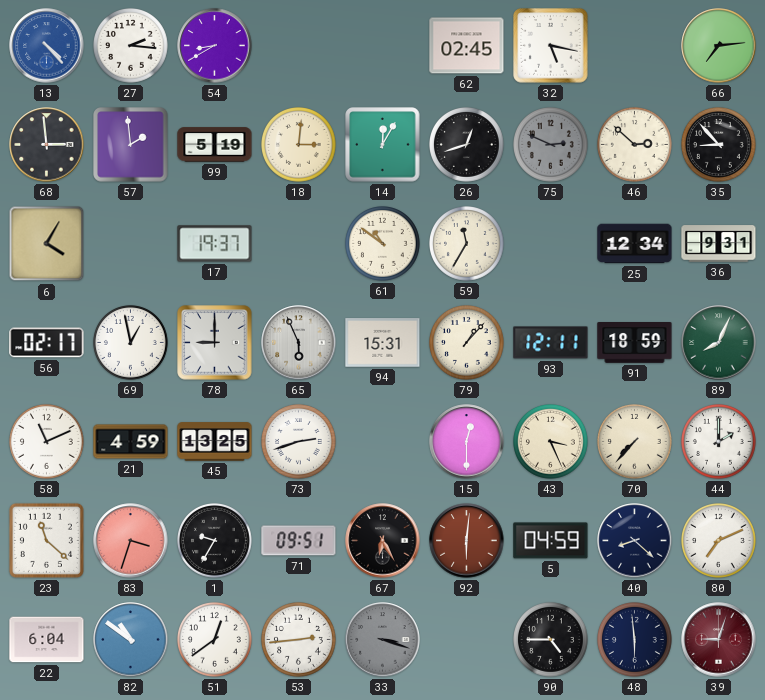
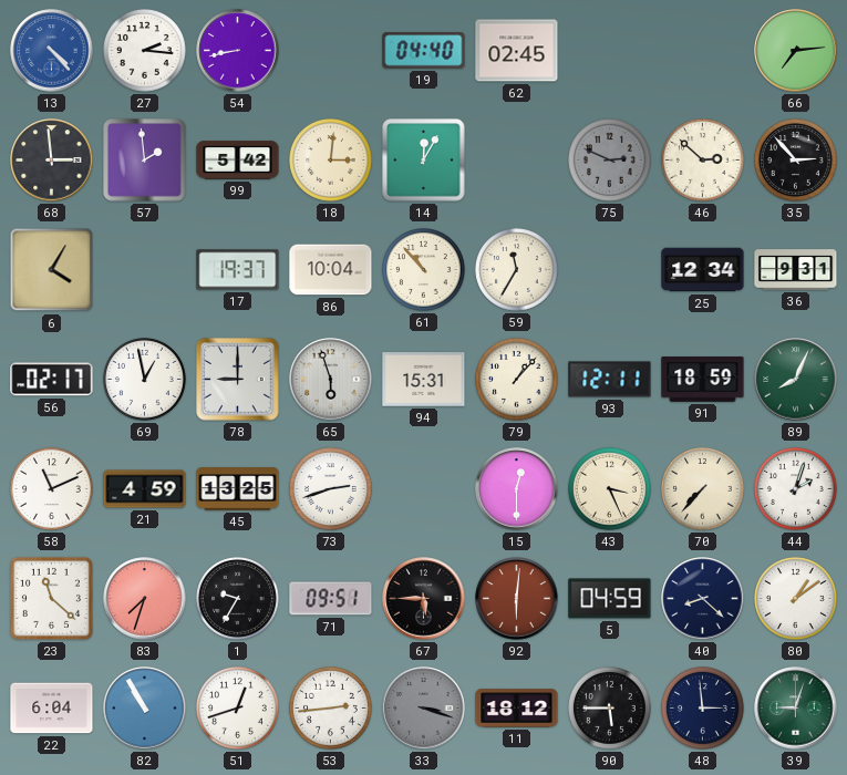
54: 8:40 -> 8:43 (238, 51)
19: none -> 04:40 (424, 51)
32: 5:17 -> none (551, 46)
99: 5:19 -> 5:42 (238, 161)
26: 12:42 -> none (467, 145)
35: 8:53 -> 2:53 (796, 161)
86: none -> 10:04 (331, 270)
61: 10:51 -> 10:53 (424, 270)
65: 5:56 -> 5:57 (331, 380)
44: 2:00 -> 2:03 (796, 489)
83: 3:33 -> 7:33 (145, 599)
67: 6:25 -> 5:45 (424, 599)
80: 7:11 -> 1:09 (796, 599)
82: 10:51 -> 10:55 (145, 709)
51: 12:39 -> 12:42 (238, 709)
11: none -> 18:12 (517, 709)
90: 4:45 -> 5:45 (610, 709)
48: 5:59 -> 2:59 (703, 709)
39 dial: burgundy -> green (796, 709)
